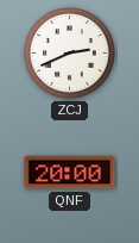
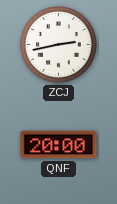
ZCJ: 2:41 -> 2:43 (59, 45)
